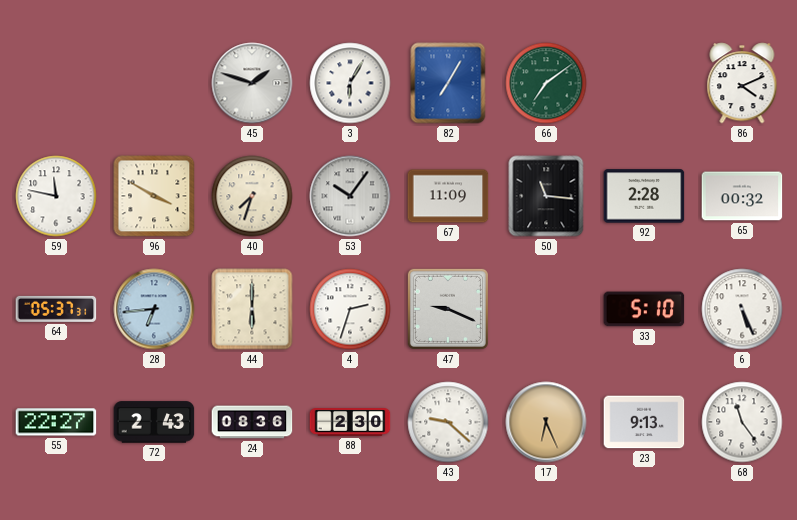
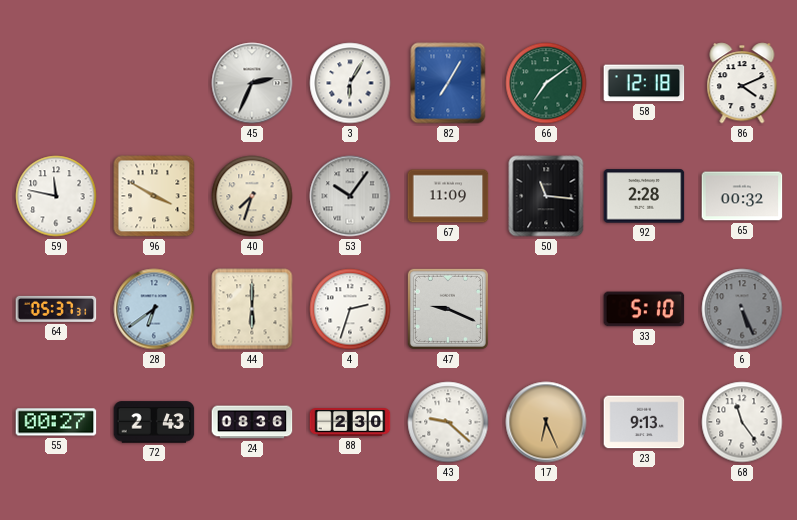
45: 1:48 -> 2:34 (252, 83)
58: none -> 12:18 (644, 83)
28: 6:44 -> 6:39 (154, 309)
6 dial: white -> grey (742, 309)
55: 22:27 -> 00:27 (56, 422)
